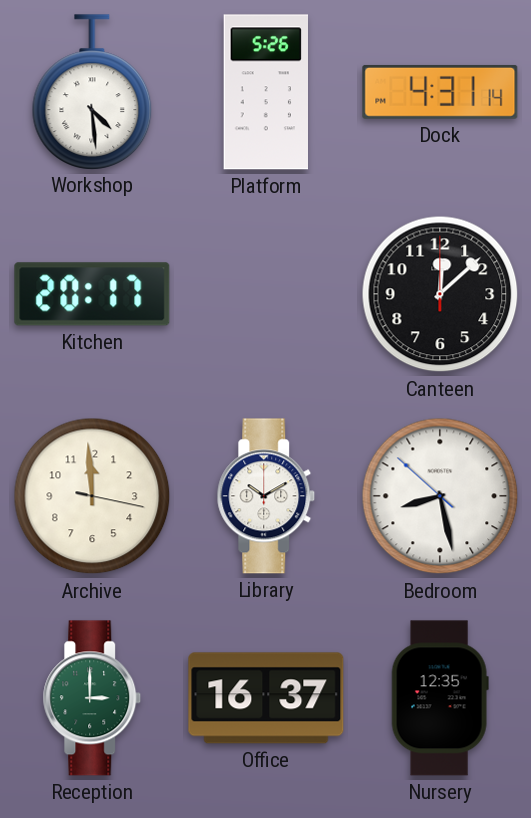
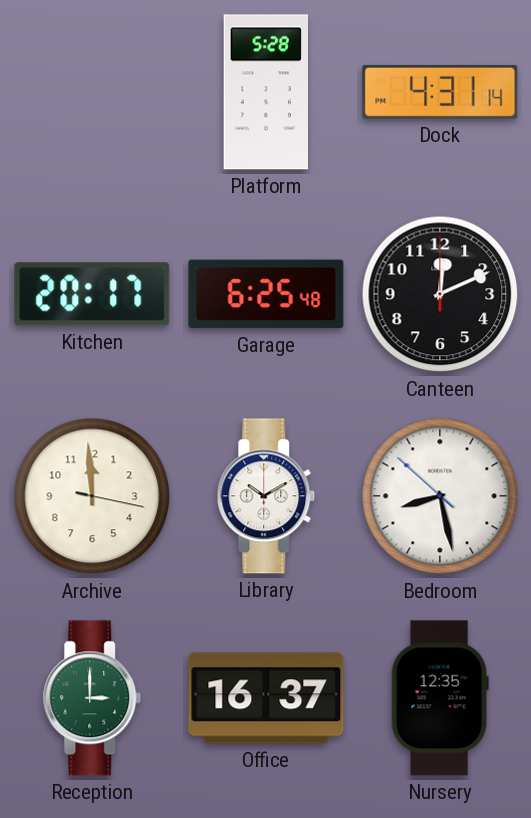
Workshop: 4:29 -> none (92, 92)
Platform: 5:26 -> 5:28 (265, 92)
Garage: none -> 6:25 (266, 294)
Canteen: 12:08 -> 12:11 (440, 294)
